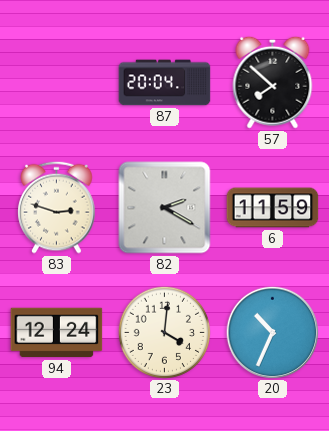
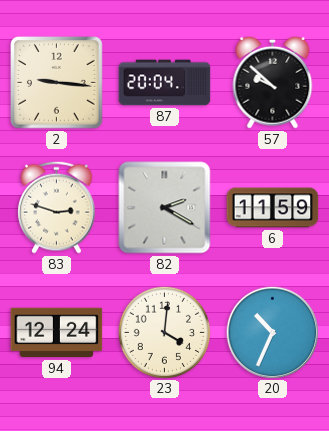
2: none -> 9:16 (57, 83)
57: 7:52 -> 9:52 (273, 82)
